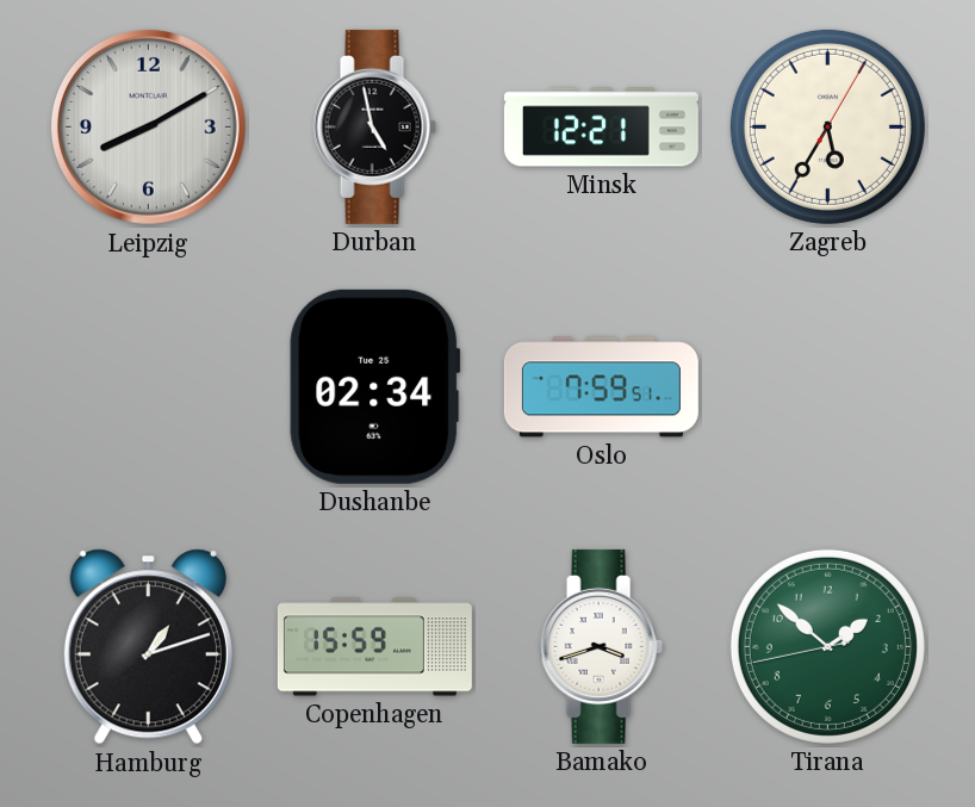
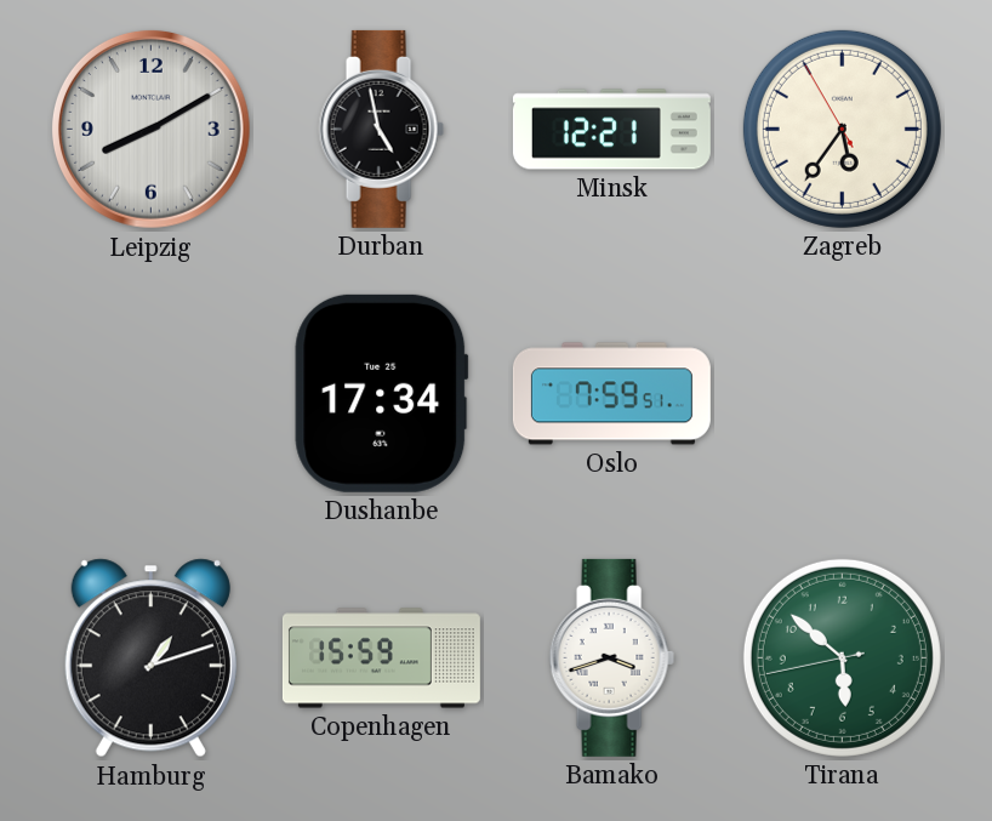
Zagreb: 5:35:05 -> 5:35:55 (842, 129)
Dushanbe: 02:34 -> 17:34 (382, 393)
Tirana: 1:51 -> 5:51 (842, 657)
